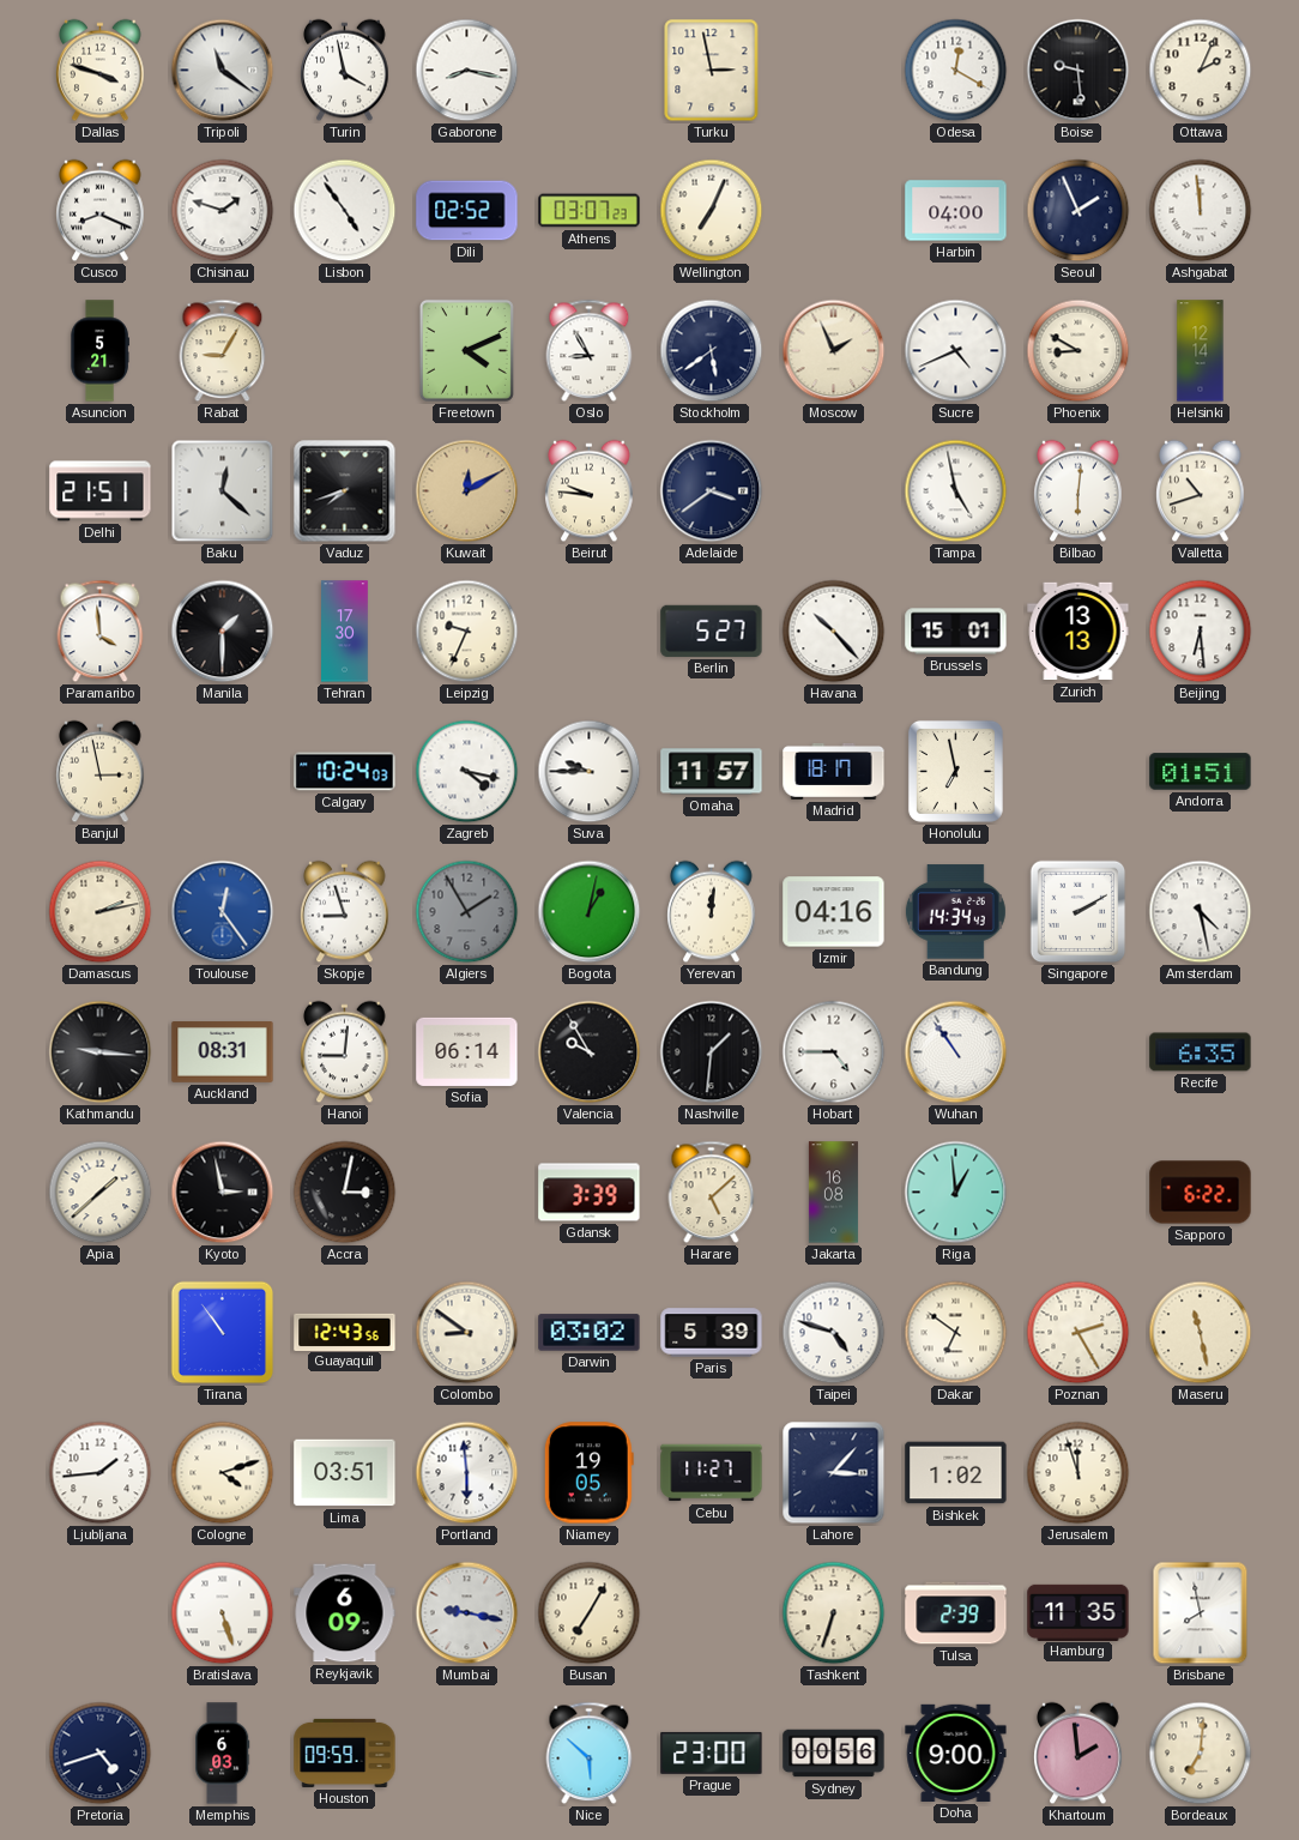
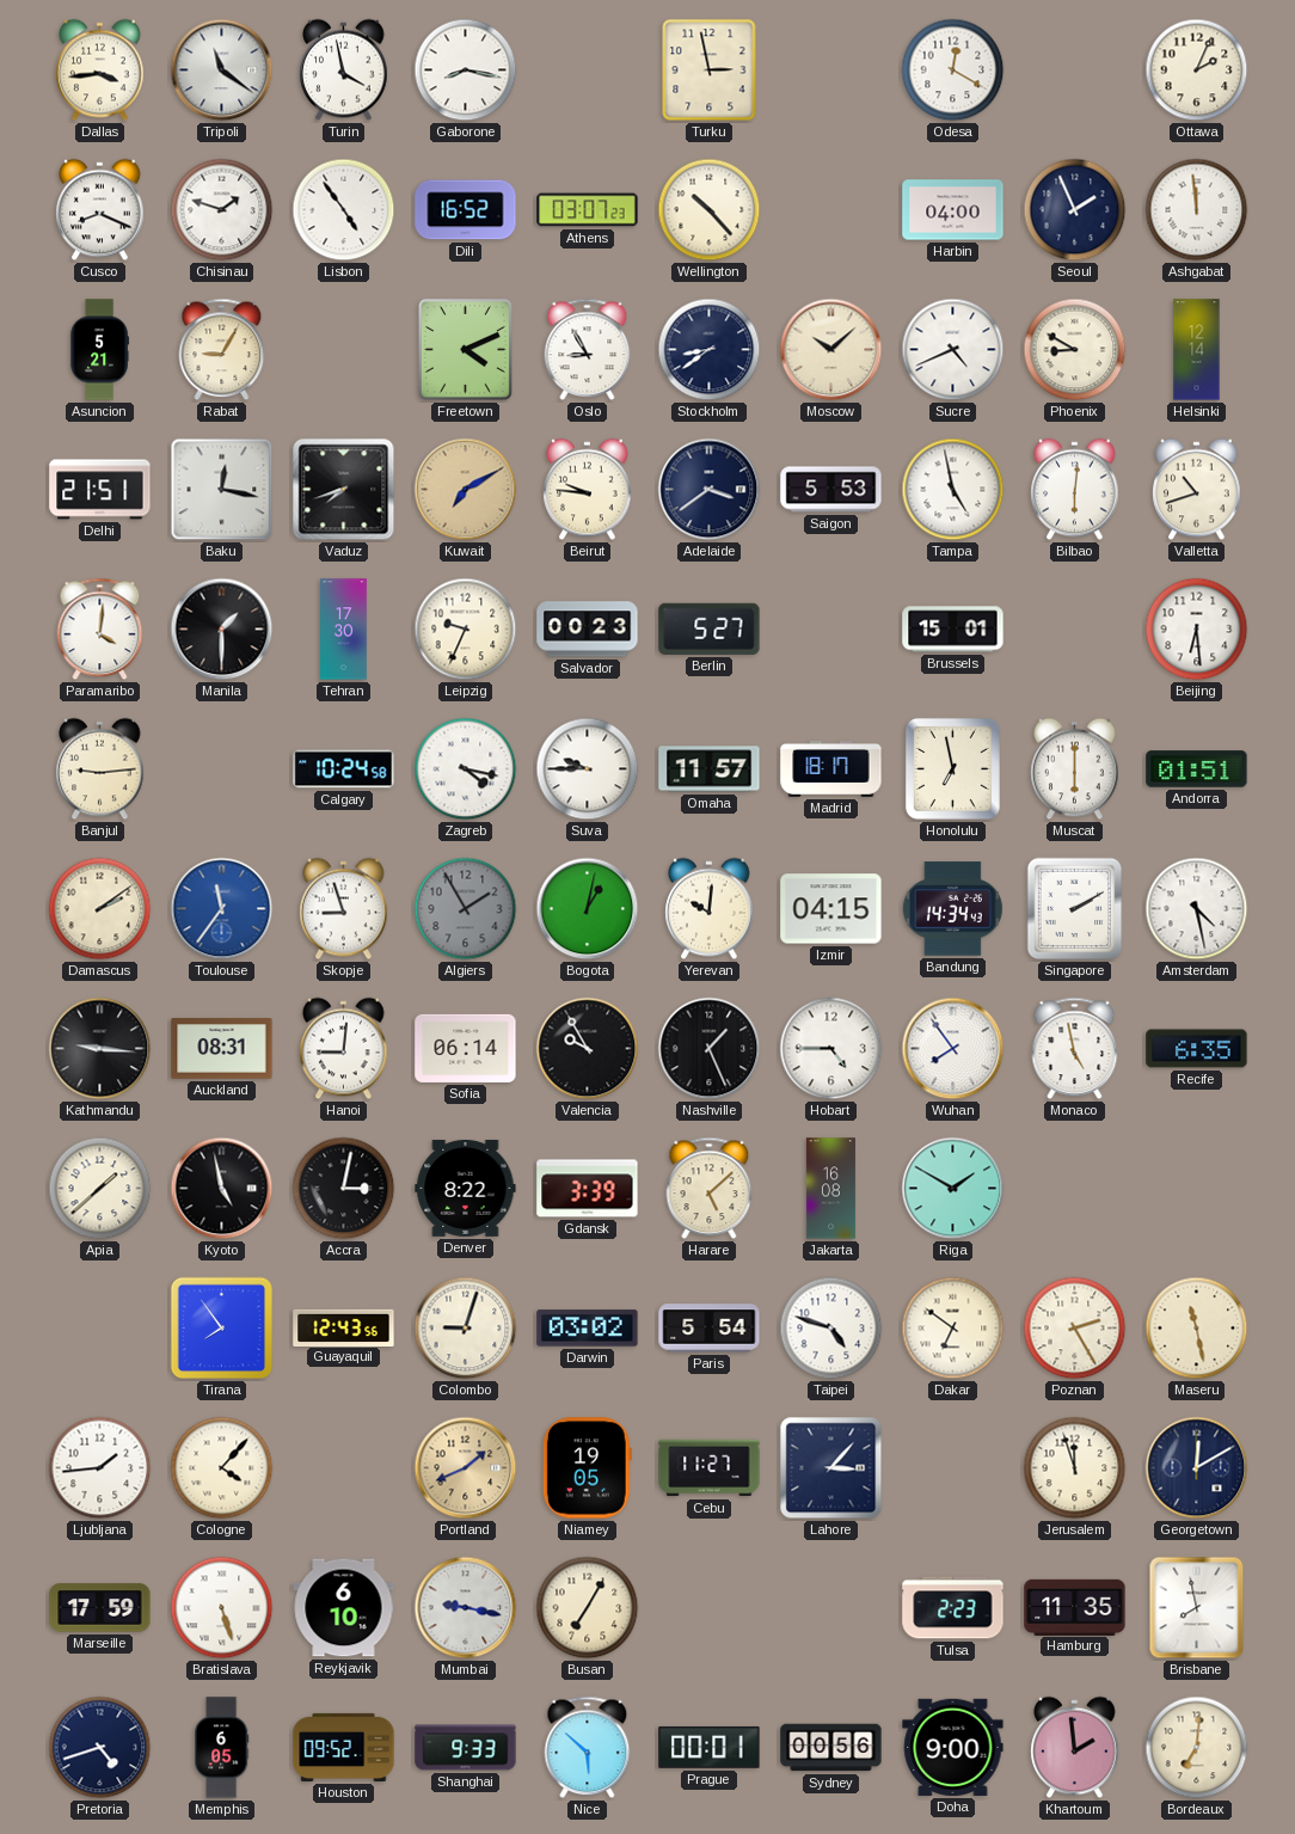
Dallas: 3:48 -> 3:44 (100, 70)
Boise: 9:29 -> none (1079, 71)
Dili: 02:52 -> 16:52 (466, 210)
Wellington: 7:04 -> 10:23 (710, 210)
Stockholm: 5:39 -> 8:39 (710, 350)
Moscow: 1:56 -> 10:08 (831, 350)
Baku: 12:22 -> 12:17 (222, 490)
Kuwait: 12:10 -> 7:10 (466, 490)
Saigon: none -> 5:53 (831, 490)
Paramaribo: 3:59 -> 4:01 (100, 630)
Salvador: none -> 00:23 (588, 630)
Havana: 10:23 -> none (834, 632)
Zurich: 13:13 -> none (1079, 632)
Banjul: 2:58 -> 9:14 (100, 769)
Calgary: 10:24:03 -> 10:24:58 (344, 769)
Muscat: none -> 6:00 (1075, 769)
Damascus: 2:13 -> 2:09 (100, 909)
Toulouse: 12:24 -> 11:36 (222, 909)
Yerevan: 12:01 -> 10:01 (710, 909)
Izmir: 04:16 -> 04:15 (831, 909)
Nashville: 1:31 -> 1:26 (710, 1049)
Wuhan: 10:54 -> 7:54 (953, 1049)
Monaco: none -> 4:58 (1075, 1049)
Kyoto: 2:58 -> 4:58 (222, 1189)
Denver: none -> 8:22 (466, 1188)
Riga: 12:59 -> 1:50 (953, 1189)
Sapporo: 6:22 -> none (1201, 1193)
Tirana: 10:54 -> 7:54 (222, 1329)
Colombo: 8:51 -> 9:03 (466, 1329)
Paris: 5:39 -> 5:54 (710, 1329)
Cologne: 4:12 -> 4:07 (222, 1468)
Lima: 03:51 -> none (345, 1473)
Portland: 5:59 -> 1:41 (466, 1468)
Portland dial: white -> champagne (466, 1468)
Bishkek: 1:02 -> none (956, 1473)
Georgetown: none -> 12:10 (1197, 1468)
Marseille: none -> 17:59 (100, 1608)
Reykjavik: 6:09 -> 6:10 (344, 1608)
Tashkent: 6:33 -> none (834, 1613)
Tulsa: 2:39 -> 2:23 (953, 1608)
Memphis: 6:03 -> 6:05 (222, 1748)
Houston: 09:59 -> 09:52 (344, 1747)
Shanghai: none -> 9:33 (466, 1748)
Prague: 23:00 -> 00:01 (710, 1747)
